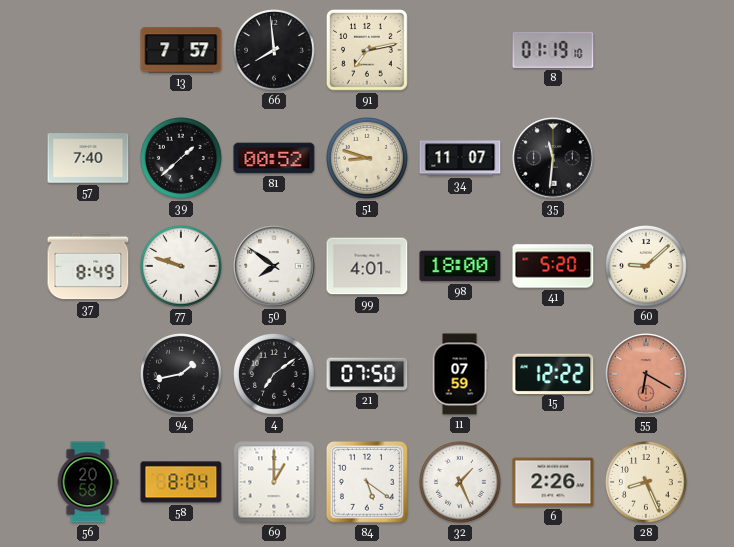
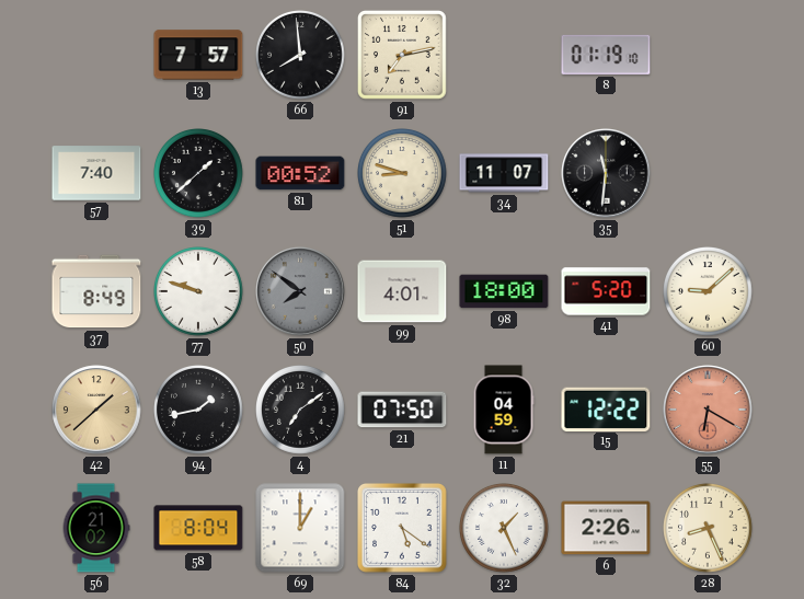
50 dial: white -> grey (300, 291)
42: none -> 1:38 (96, 410)
11: 07:59 -> 04:59 (504, 410)
56: 20:58 -> 21:02 (96, 528)
